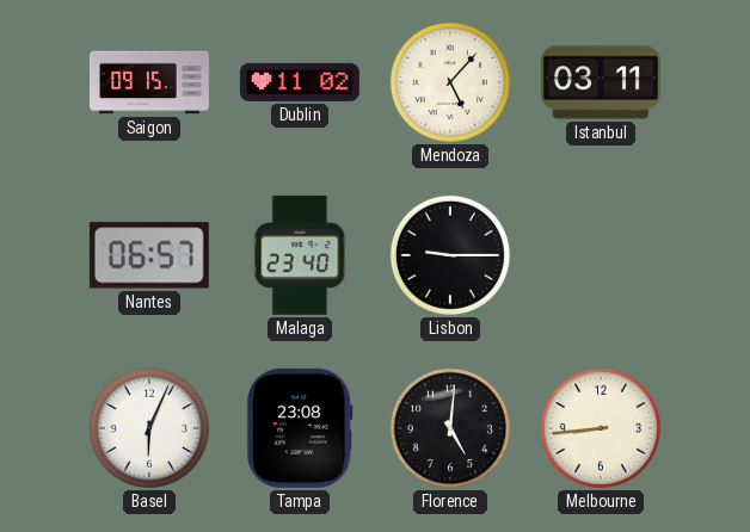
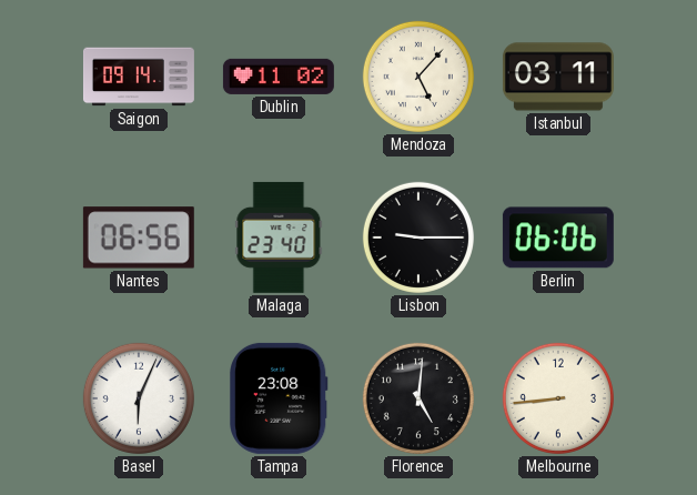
Saigon: 09:15 -> 09:14 (139, 77)
Nantes: 06:57 -> 06:56 (139, 238)
Berlin: none -> 06:06 (558, 238)
